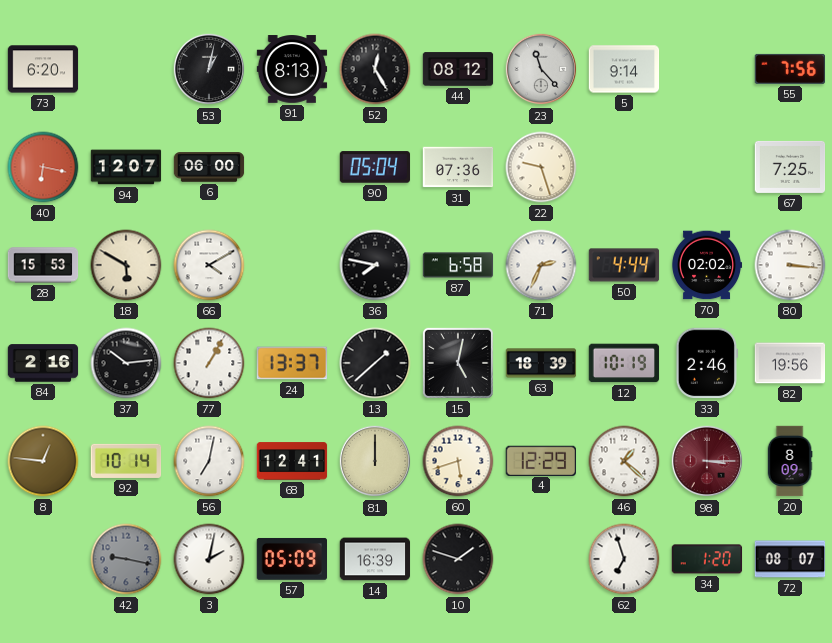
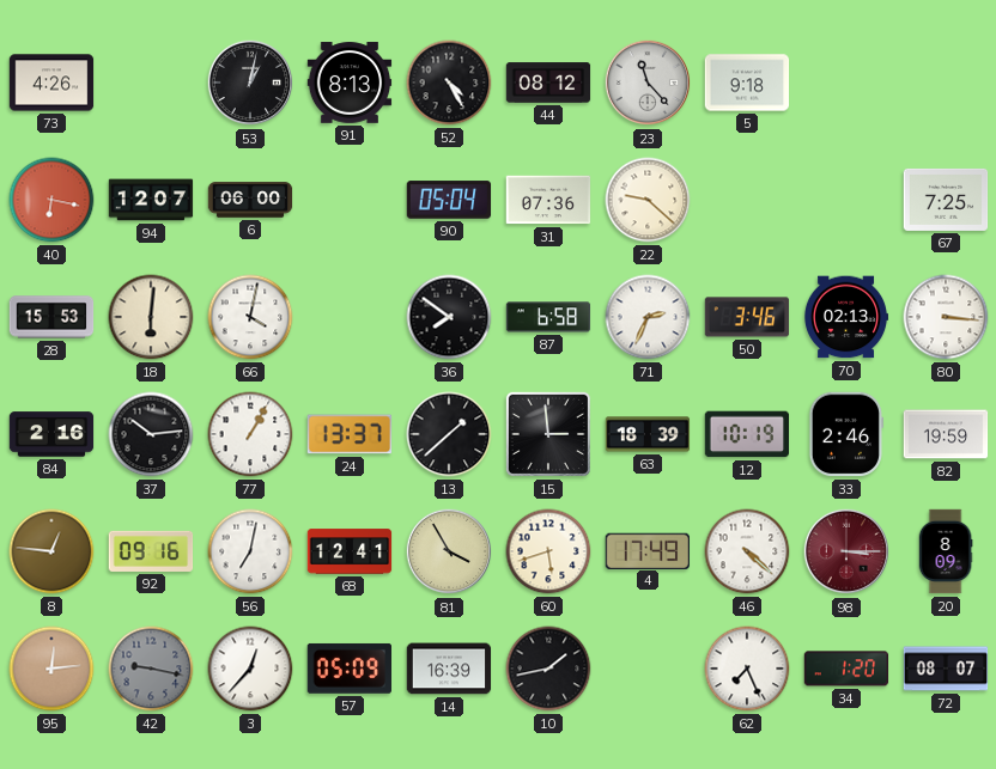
73: 6:20 -> 4:26 (51, 83)
52: 12:25 -> 4:25 (449, 83)
5: 9:14 -> 9:18 (747, 83)
55: 7:56 -> none (789, 69)
22: 9:27 -> 9:22 (648, 200)
18: 5:50 -> 6:01 (151, 317)
66: 4:10 -> 4:02 (250, 317)
36: 7:47 -> 7:51 (449, 317)
50: 4:44 -> 3:46 (747, 317)
70: 02:02 -> 02:13 (846, 317)
15: 5:02 -> 2:59 (548, 434)
82: 19:56 -> 19:59 (946, 434)
92: 10:14 -> 09:16 (151, 551)
81: 12:00 -> 3:55 (449, 551)
4: 12:29 -> 17:49 (646, 550)
46: 1:22 -> 4:22 (747, 551)
95: none -> 12:14 (51, 669)
3: 2:02 -> 12:37 (250, 669)
10: 1:48 -> 1:43 (548, 669)
62: 6:57 -> 7:26 (747, 669)
